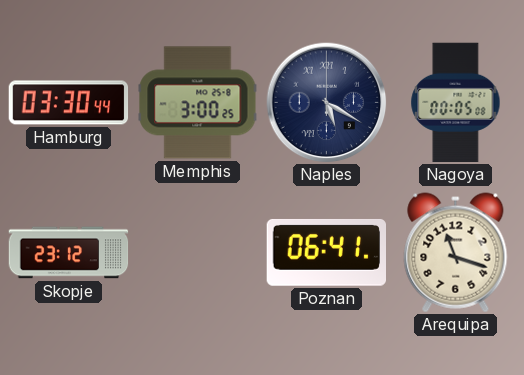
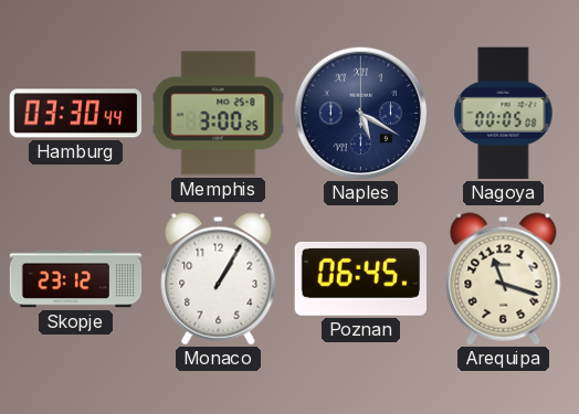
Monaco: none -> 1:05 (219, 279)
Poznan: 06:41 -> 06:45 (360, 279)
